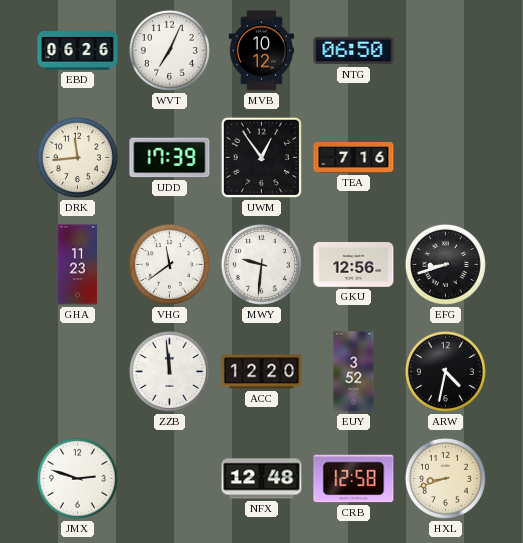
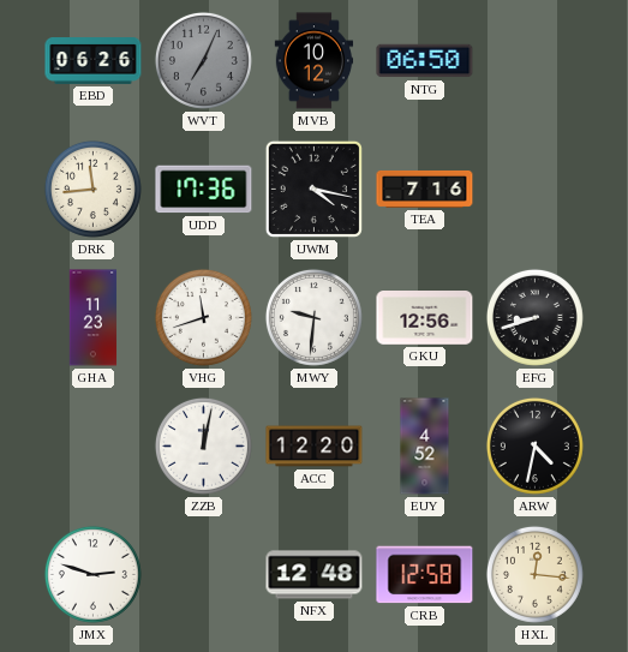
WVT dial: white -> grey (203, 60)
UDD: 17:39 -> 17:36 (204, 190)
UWM: 12:54 -> 4:17 (313, 189)
VHG: 11:39 -> 11:42 (203, 317)
ZZB: 11:59 -> 12:02 (203, 445)
EUY: 3:52 -> 4:52 (425, 447)
HXL: 8:42 -> 12:16 (534, 574)
